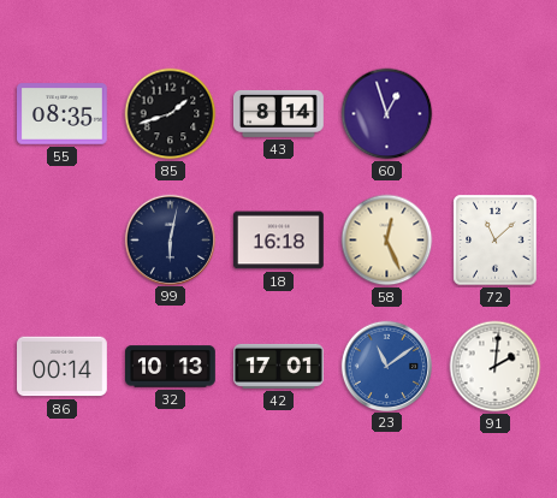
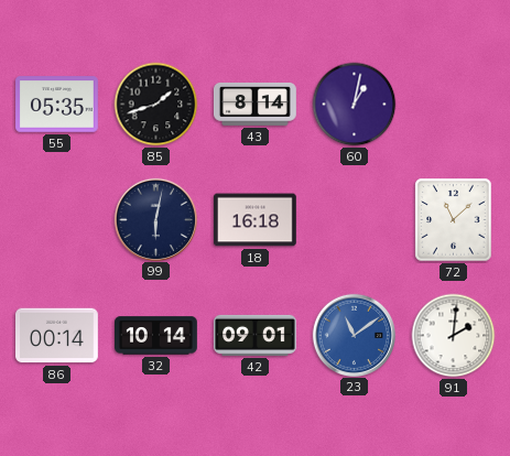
55: 08:35 -> 05:35 (57, 105)
60: 12:57 -> 1:02 (355, 105)
58: 12:26 -> none (387, 241)
32: 10:13 -> 10:14 (156, 336)
42: 17:01 -> 09:01 (256, 335)
